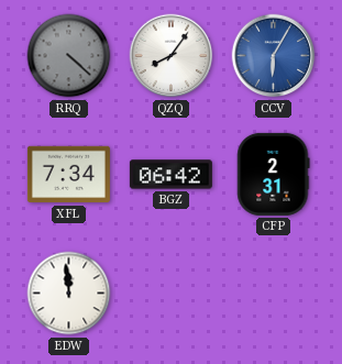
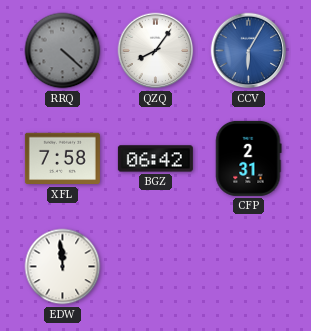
XFL: 7:34 -> 7:58 (62, 159)
